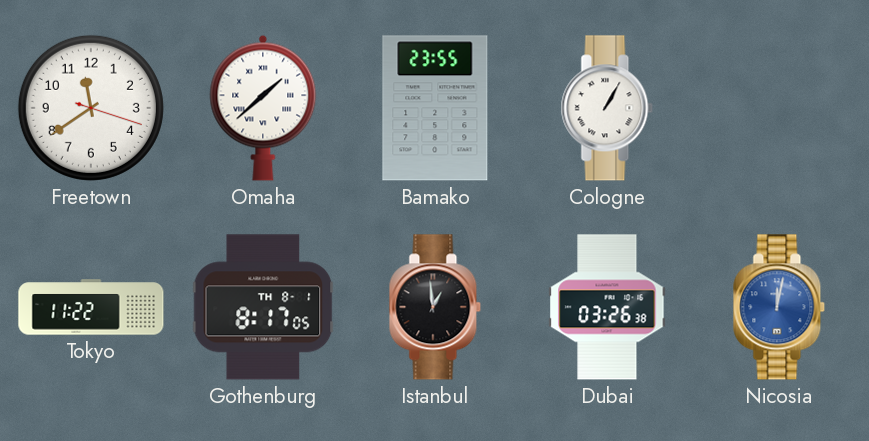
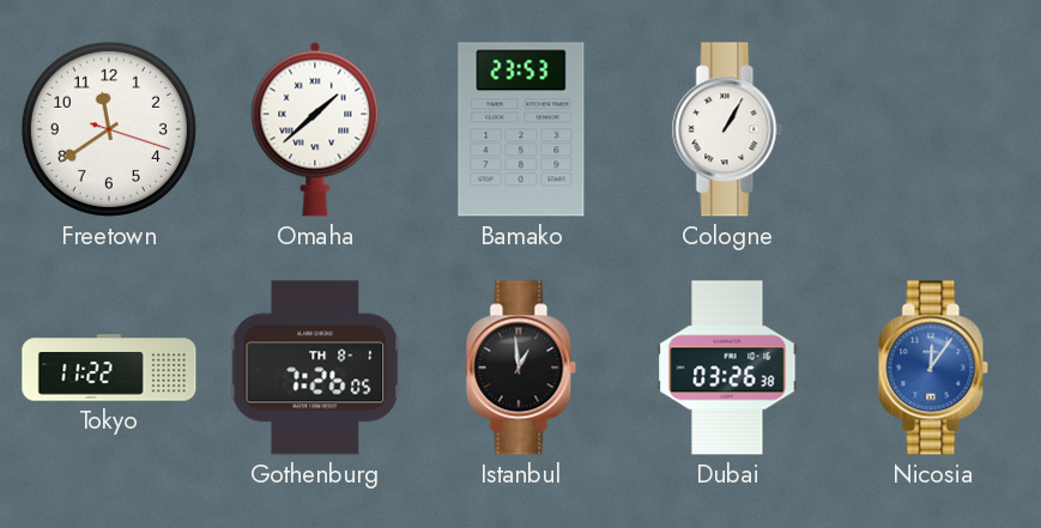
Bamako: 23:55 -> 23:53 (521, 129)
Gothenburg: 8:17 -> 7:26 (315, 368)
Nicosia: 12:02 -> 12:06 (933, 368)
